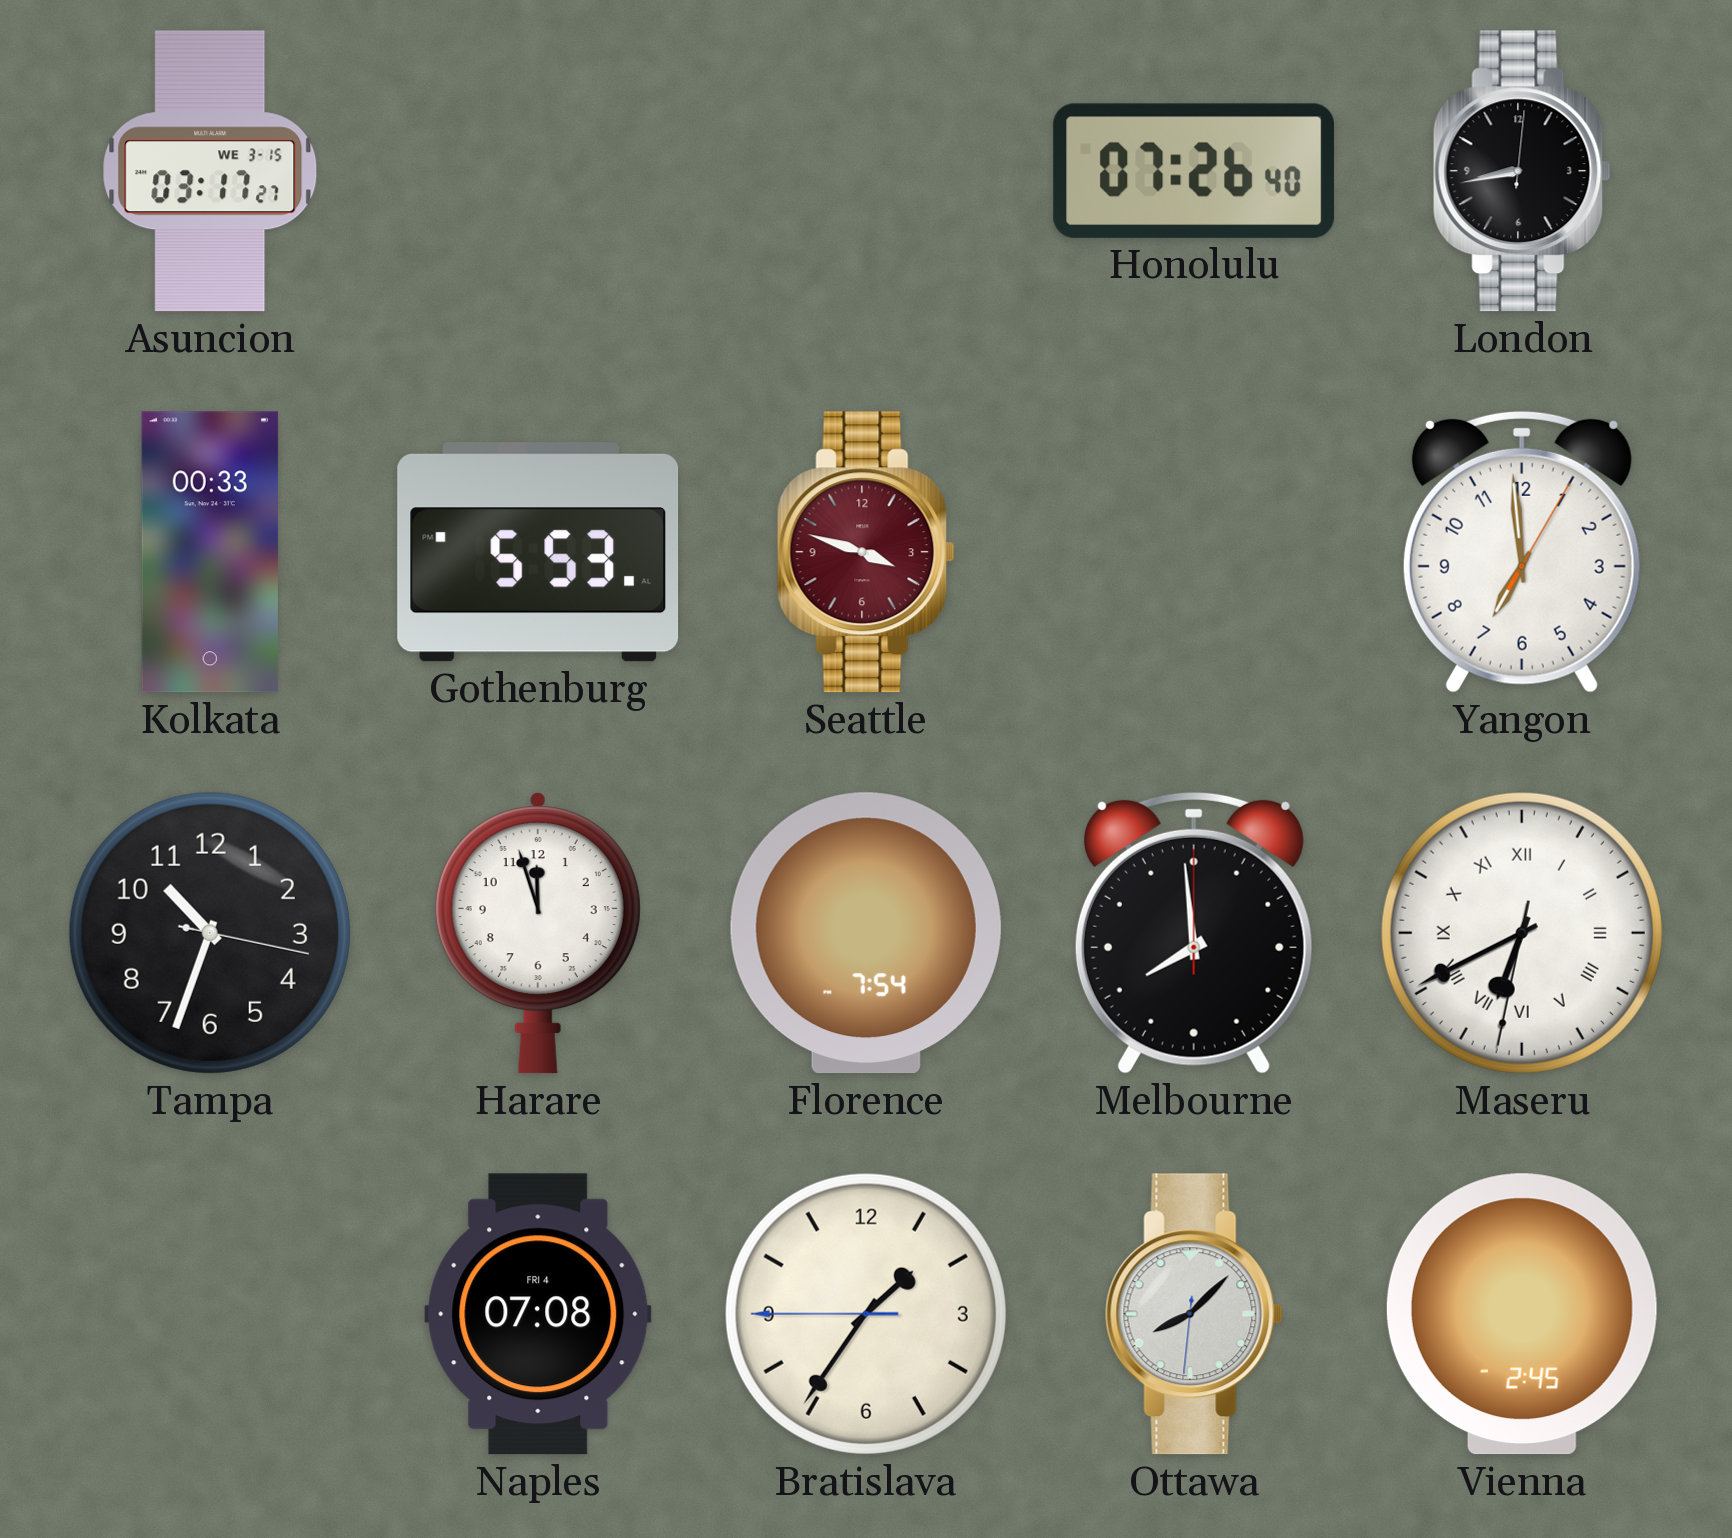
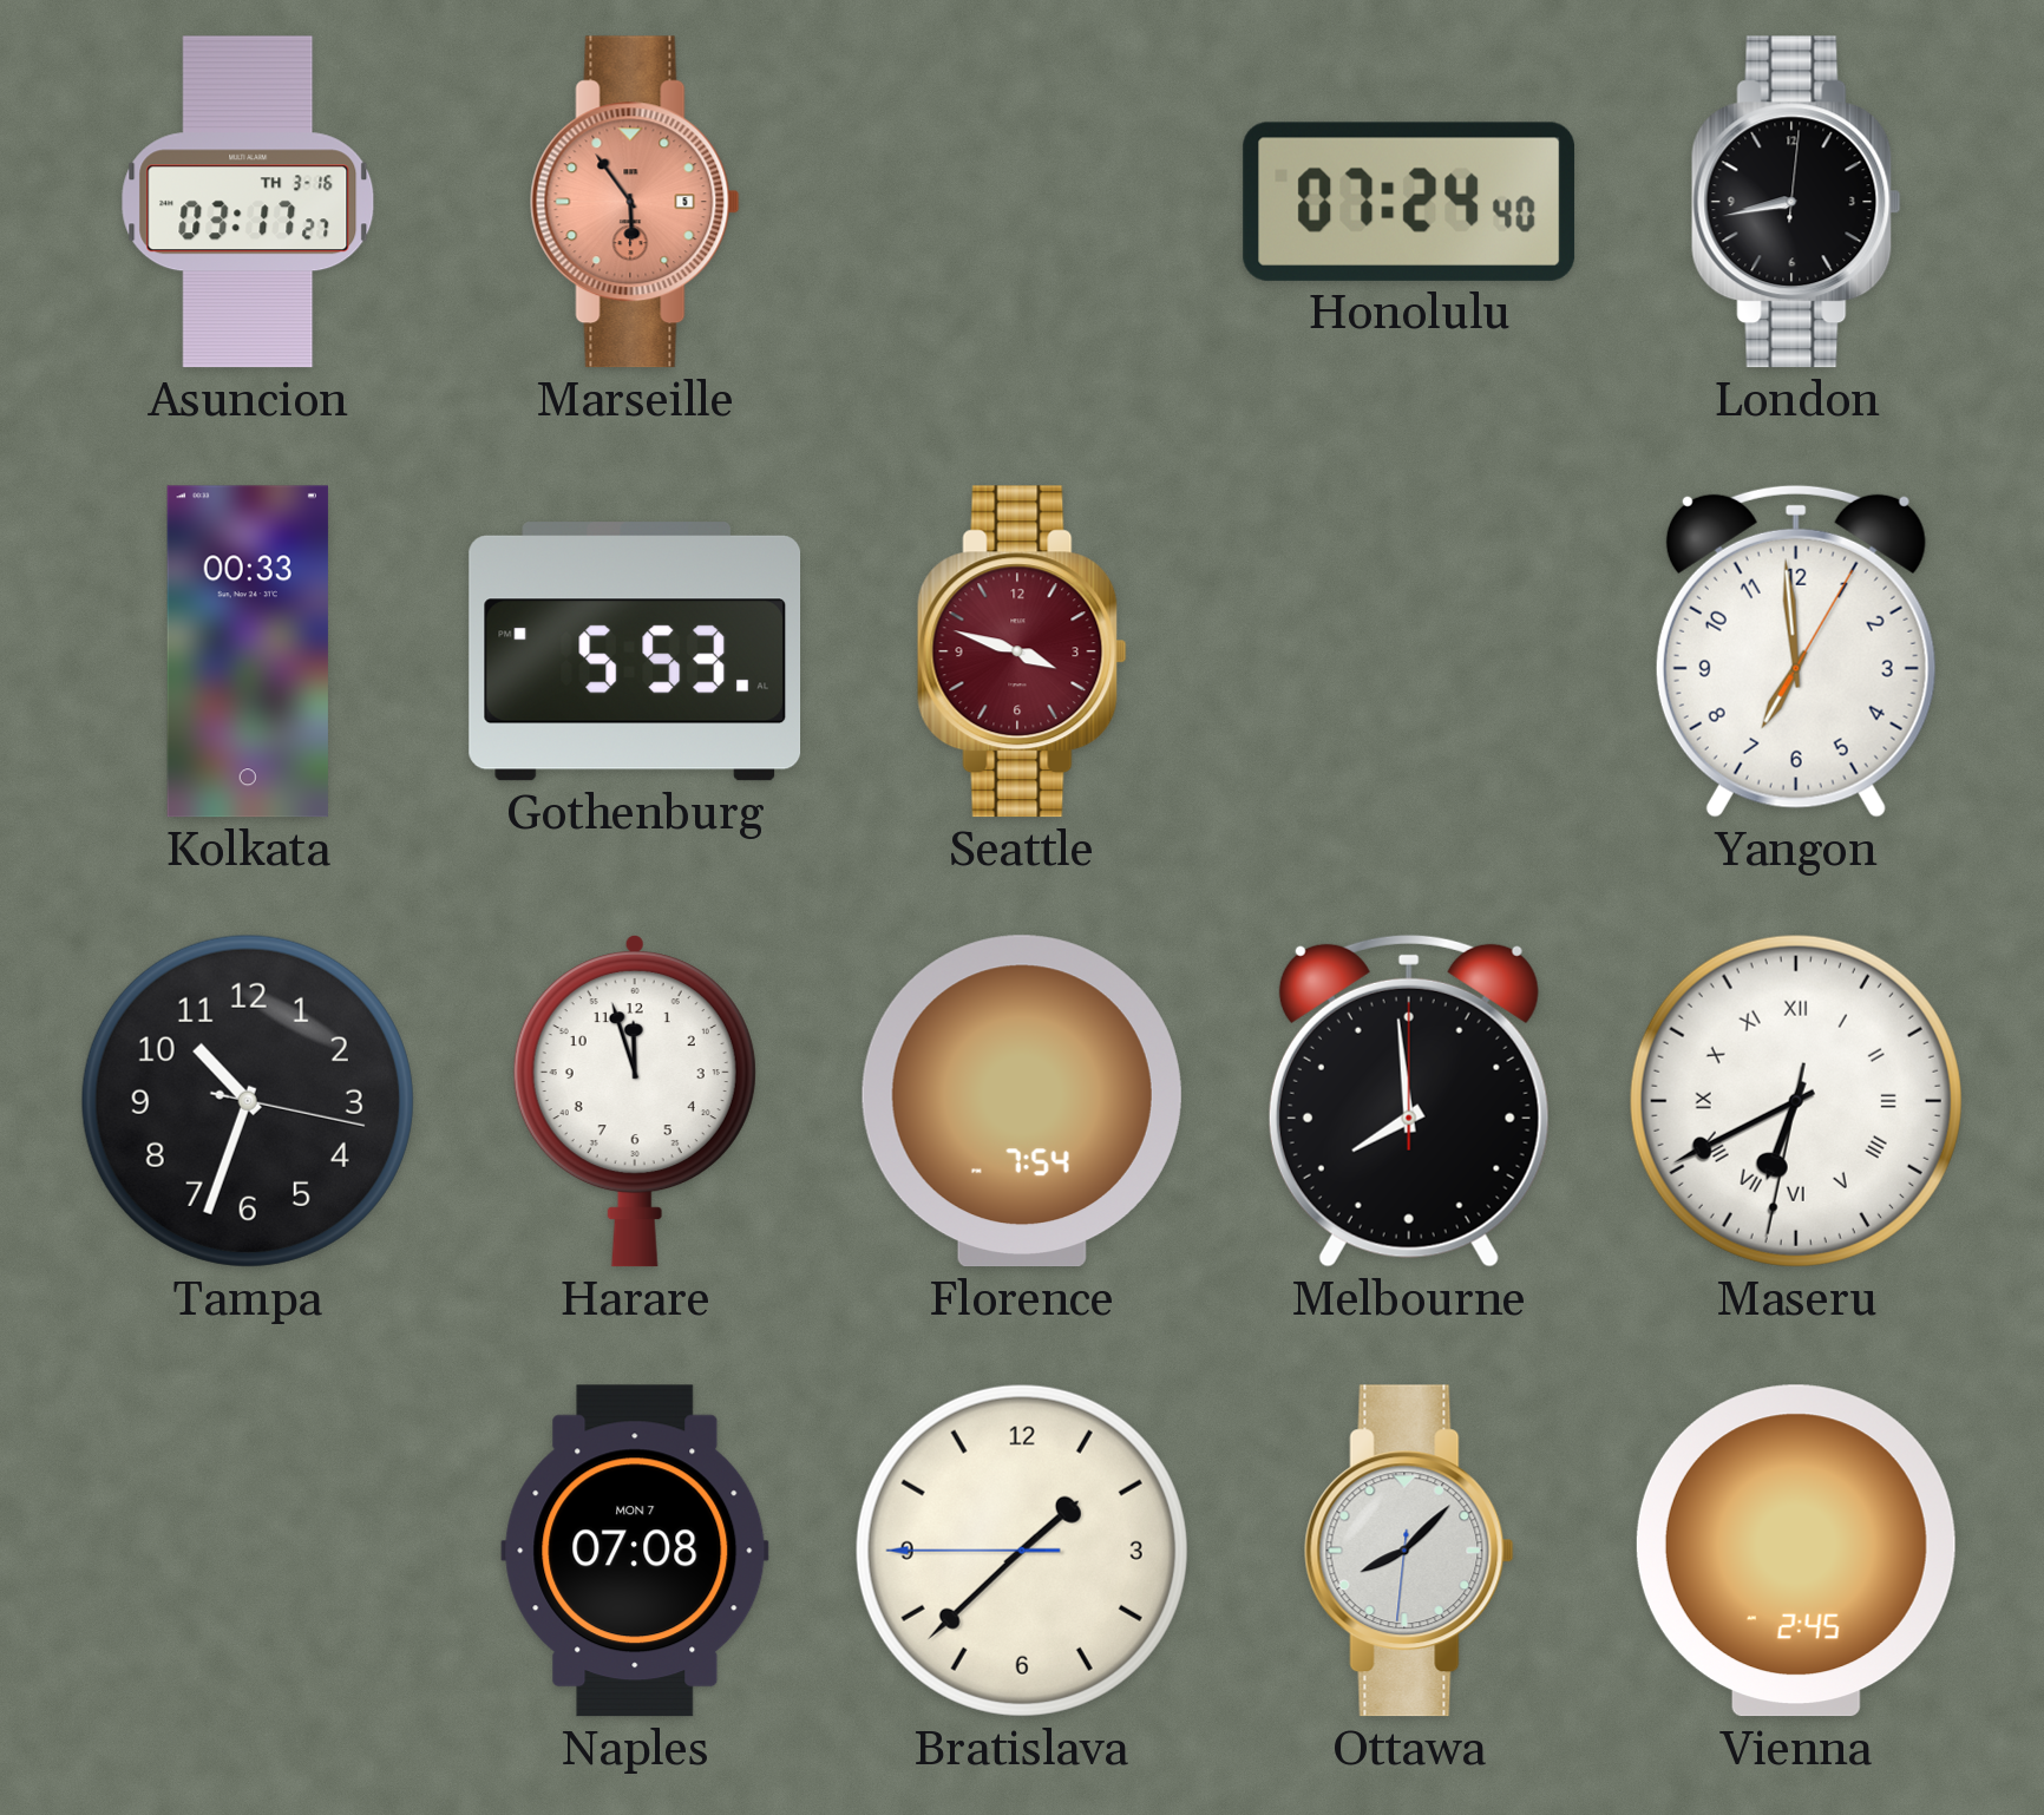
Asuncion date: WE 3-15 -> TH 3-16 (248, 202)
Marseille: none -> 5:54 (635, 202)
Honolulu: 07:26 -> 07:24 (1409, 202)
Naples date: FRI 4 -> MON 7 (635, 1551)
Bratislava: 1:35 -> 1:37 (1022, 1551)
